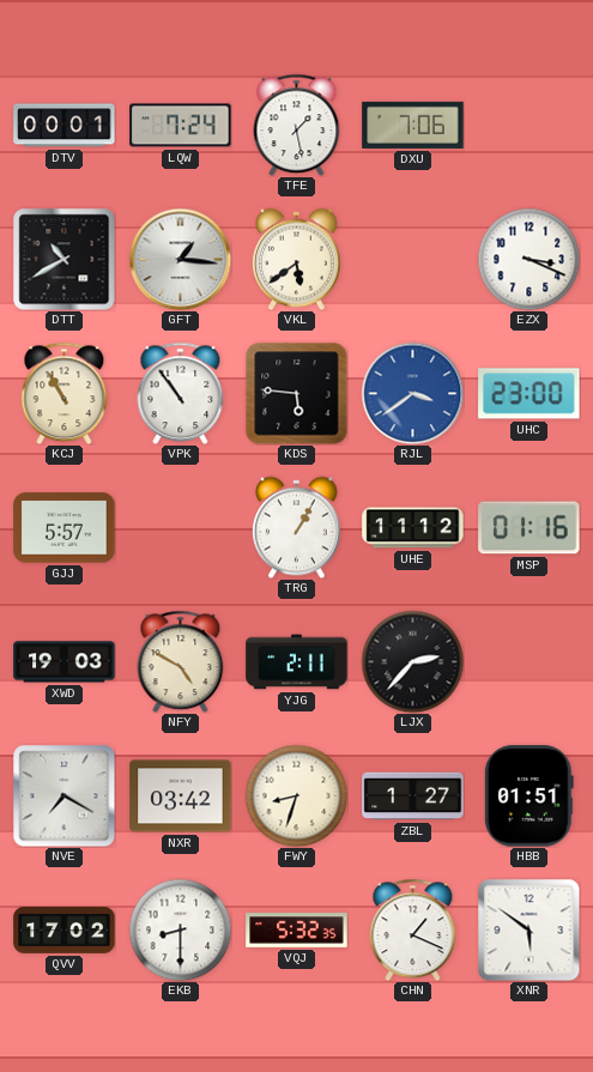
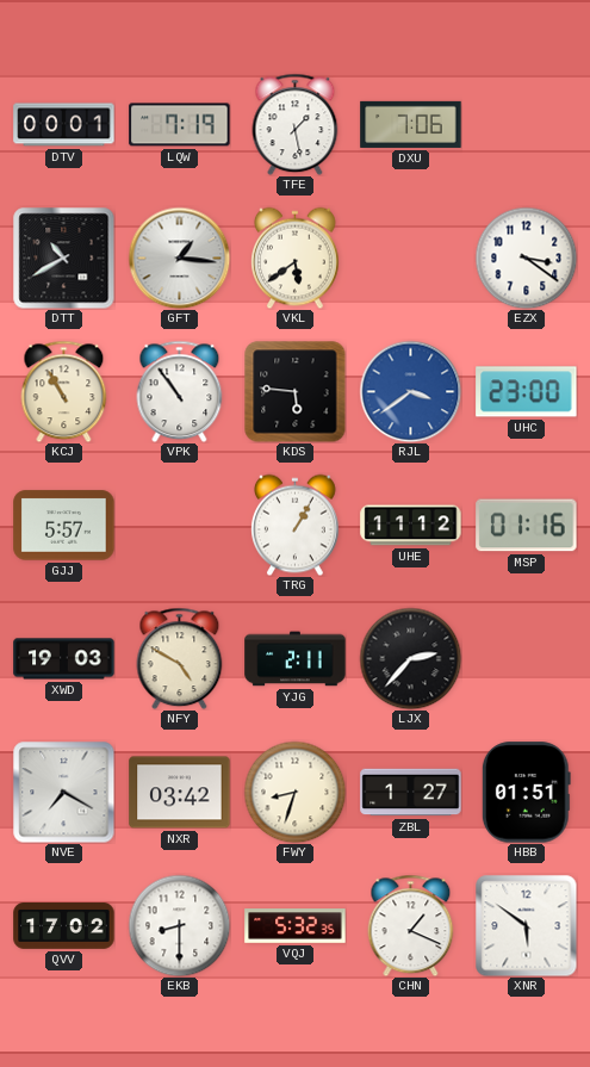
LQW: 7:24 -> 7:19 (180, 125)
EZX: 3:19 -> 3:21 (526, 258)
